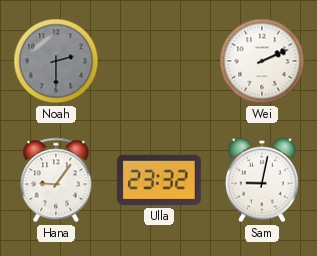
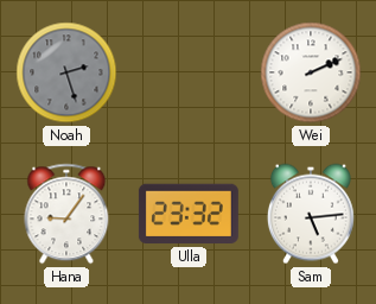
Noah: 2:30 -> 2:27 (66, 72)
Sam: 9:02 -> 5:14 (311, 214)
